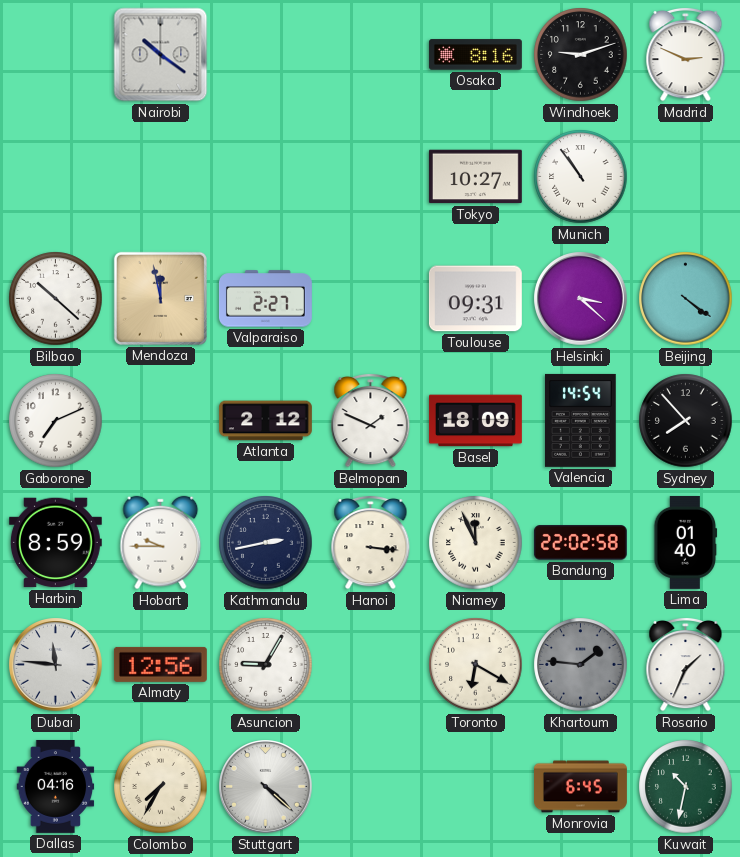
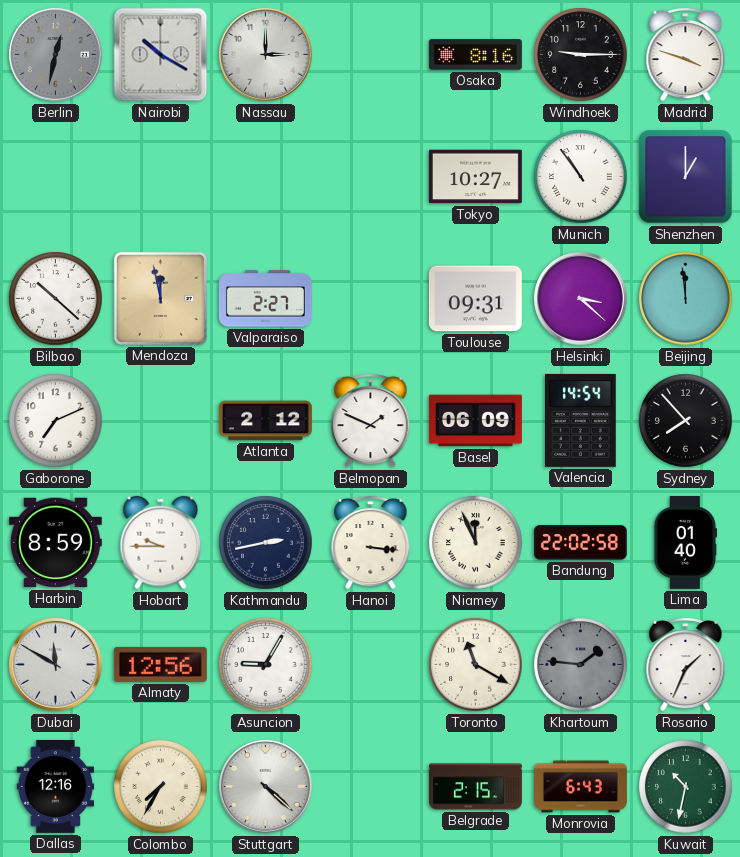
Berlin: none -> 12:32 (56, 55)
Nairobi: 10:21 -> 10:20 (161, 55)
Nassau: none -> 3:00 (266, 55)
Windhoek: 9:12 -> 9:15 (581, 55)
Madrid: 2:49 -> 3:48 (686, 54)
Shenzhen: none -> 1:00 (686, 177)
Beijing: 4:21 -> 11:59 (686, 299)
Basel: 18:09 -> 06:09 (475, 421)
Dubai: 11:46 -> 11:50 (56, 665)
Toronto: 6:20 -> 11:20 (476, 665)
Dallas: 04:16 -> 12:16 (56, 786)
Belgrade: none -> 2:15 (476, 787)
Monrovia: 6:45 -> 6:43 (581, 787)
